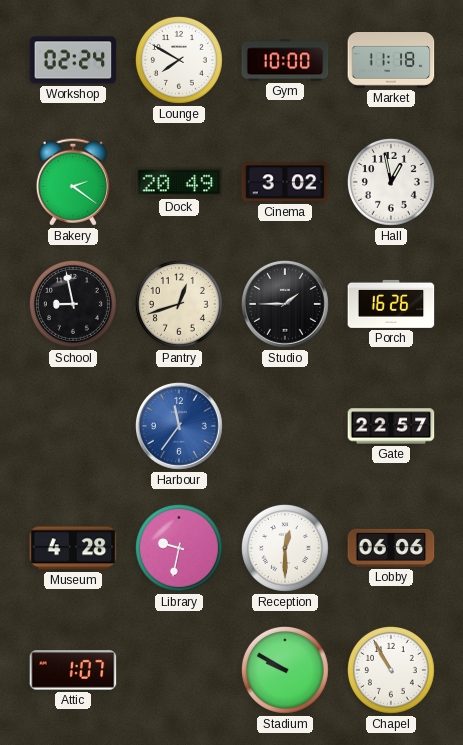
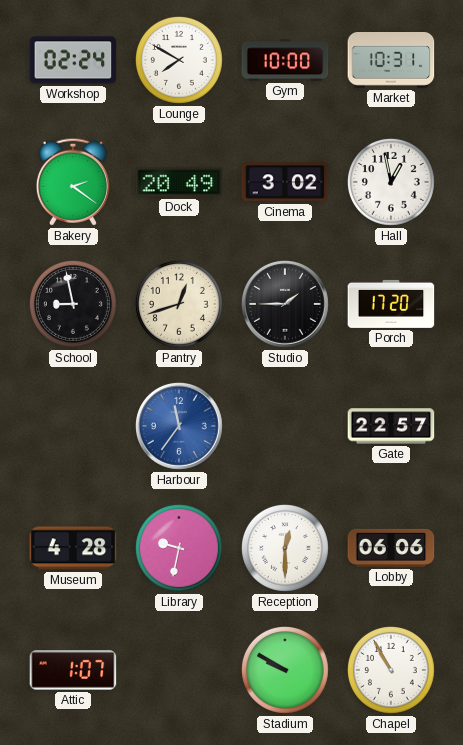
Market: 11:18 -> 10:31 (391, 61)
Porch: 16:26 -> 17:20 (391, 304)
